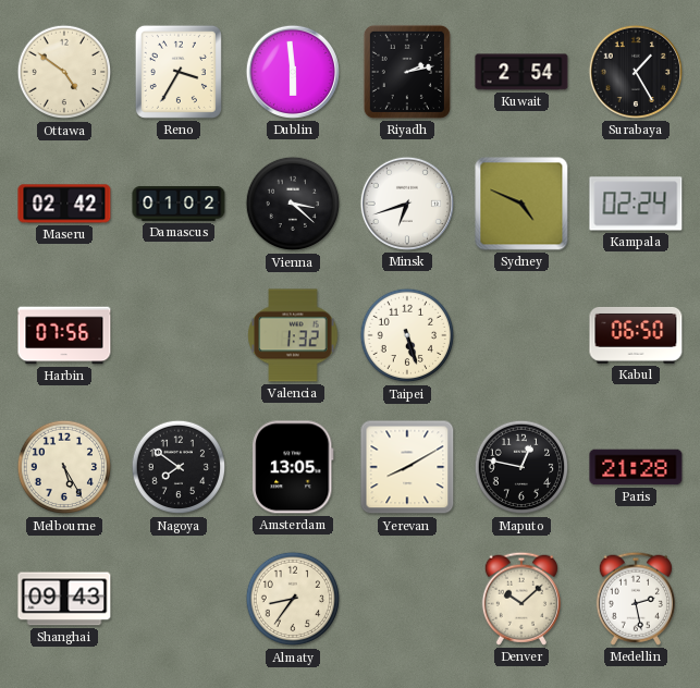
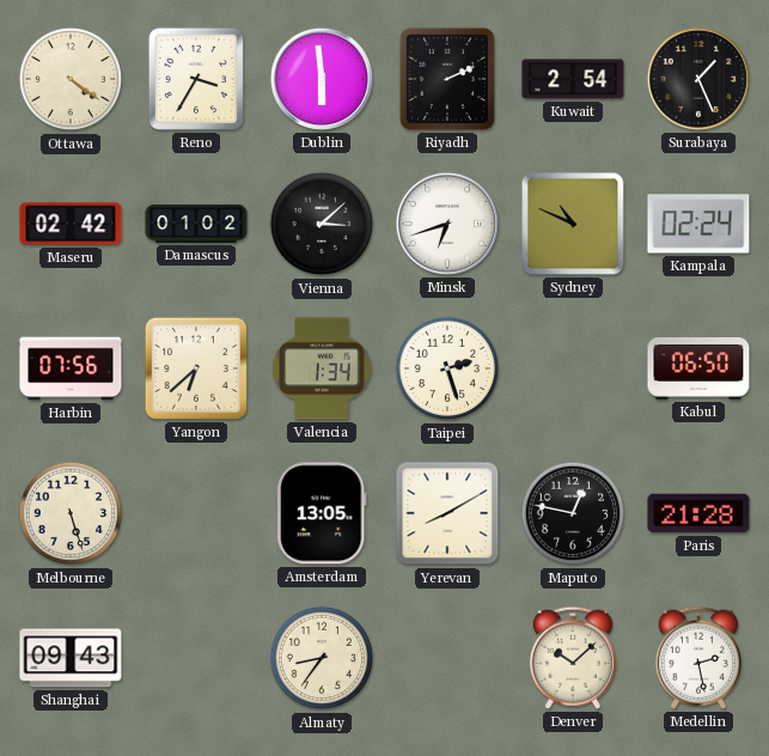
Ottawa: 4:51 -> 4:21 (71, 79)
Riyadh: 2:13 -> 2:11 (447, 79)
Surabaya: 1:25 -> 1:26 (698, 79)
Vienna: 3:22 -> 3:08 (322, 224)
Sydney: 4:49 -> 10:49 (573, 224)
Yangon: none -> 6:38 (196, 368)
Valencia: 1:32 -> 1:34 (322, 368)
Taipei: 5:27 -> 2:27 (447, 368)
Melbourne: 5:25 -> 5:27 (71, 513)
Nagoya: 7:51 -> none (179, 467)
